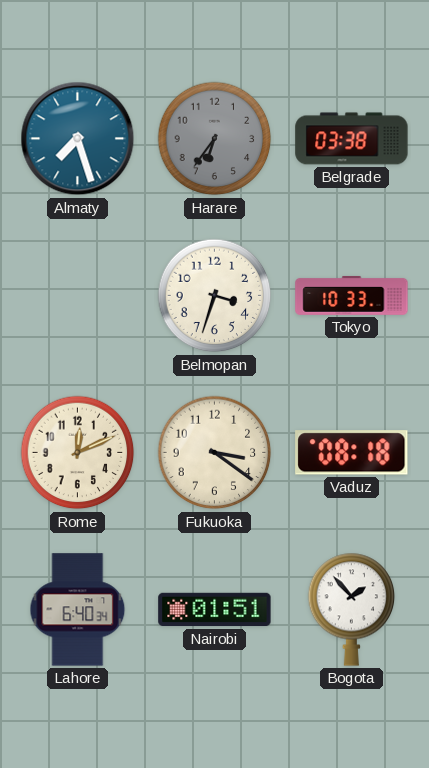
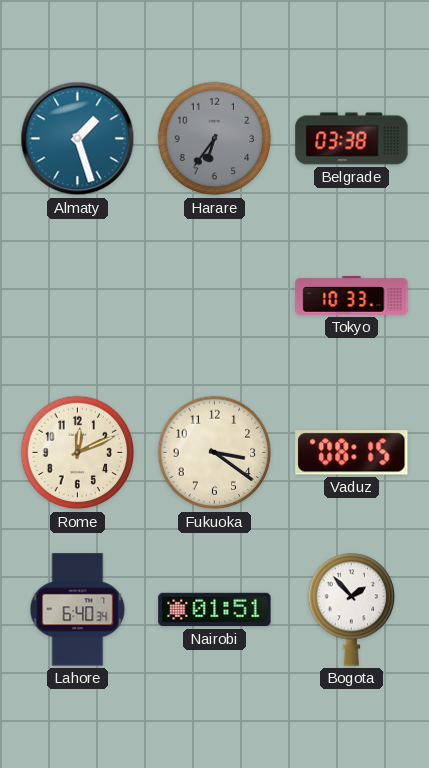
Almaty: 7:27 -> 1:27 (78, 139)
Belmopan: 3:33 -> none (215, 296)
Vaduz: 08:18 -> 08:15 (352, 453)
